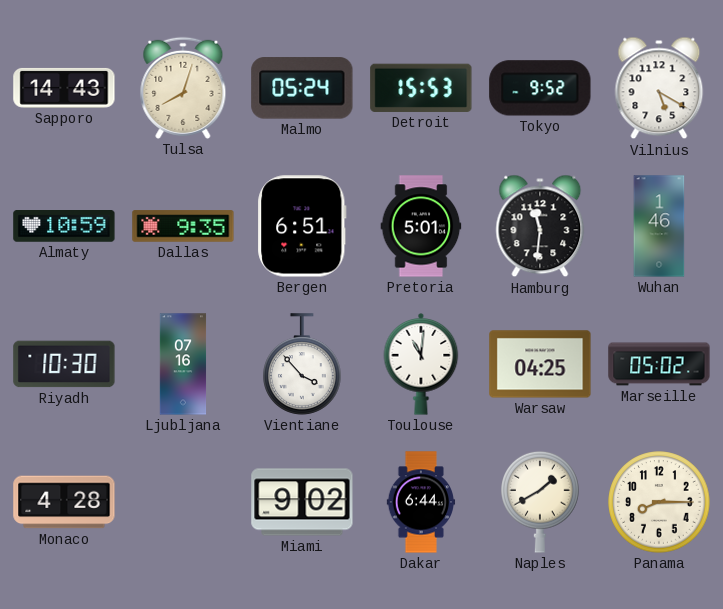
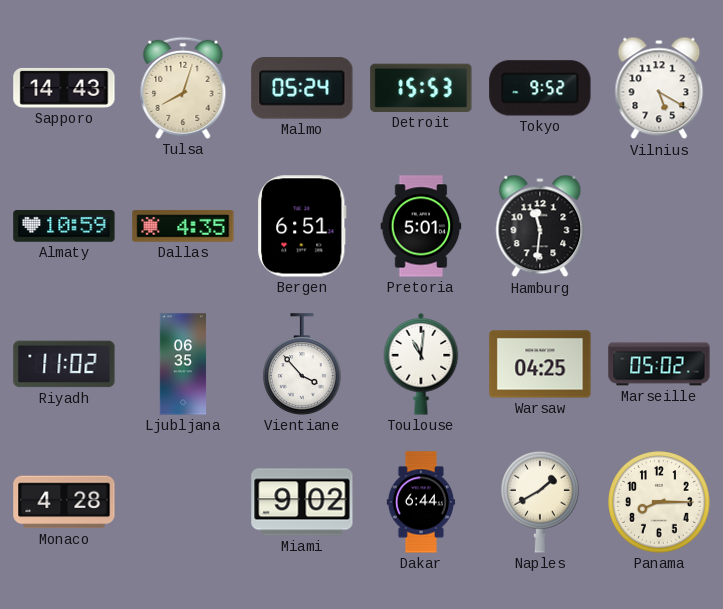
Dallas: 9:35 -> 4:35 (183, 226)
Wuhan: 1:46 -> none (659, 226)
Riyadh: 10:30 -> 11:02 (64, 364)
Ljubljana: 07:16 -> 06:35 (183, 364)
